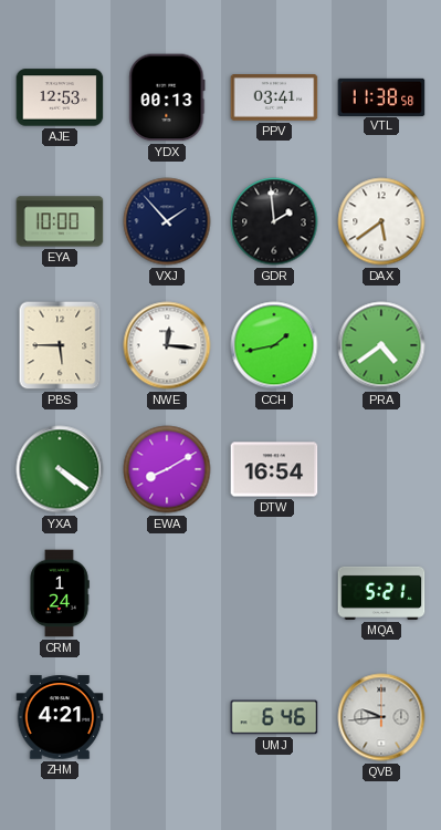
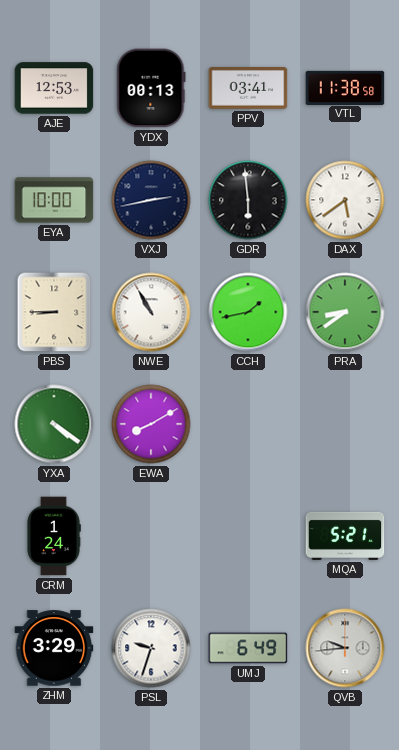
VXJ: 1:53 -> 2:43 (151, 200)
GDR: 1:59 -> 5:59 (248, 200)
PBS: 5:45 -> 8:45 (54, 312)
NWE: 12:16 -> 10:55 (151, 312)
PRA: 4:39 -> 8:39 (345, 312)
DTW: 16:54 -> none (274, 469)
ZHM: 4:21 -> 3:29 (54, 648)
PSL: none -> 9:33 (151, 648)
UMJ: 6:46 -> 6:49 (248, 648)
